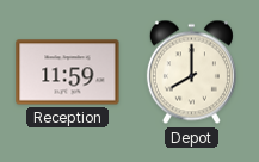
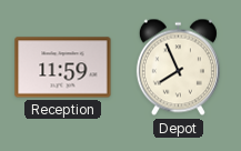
Depot: 8:00 -> 7:56 (178, 68)
